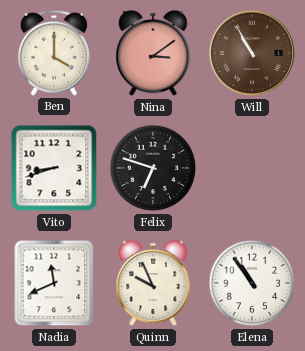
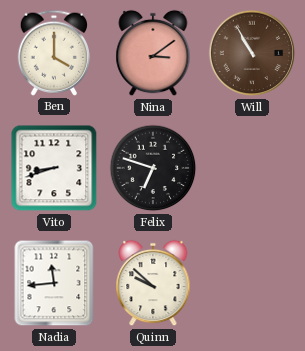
Nadia: 11:41 -> 11:44 (54, 283)
Quinn: 9:56 -> 9:52 (153, 283)
Elena: 10:54 -> none (252, 283)
